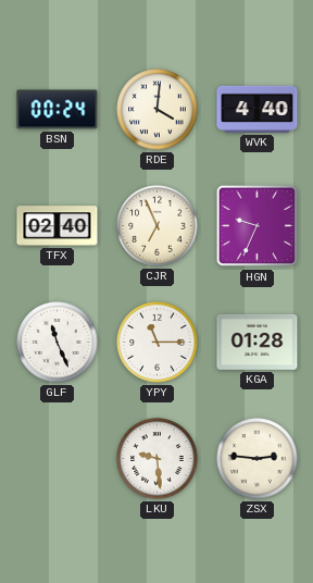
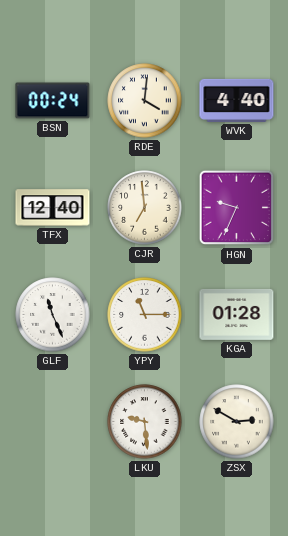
TFX: 02:40 -> 12:40 (53, 208)
CJR: 6:56 -> 6:59 (145, 208)
ZSX: 2:46 -> 2:50 (237, 422)
